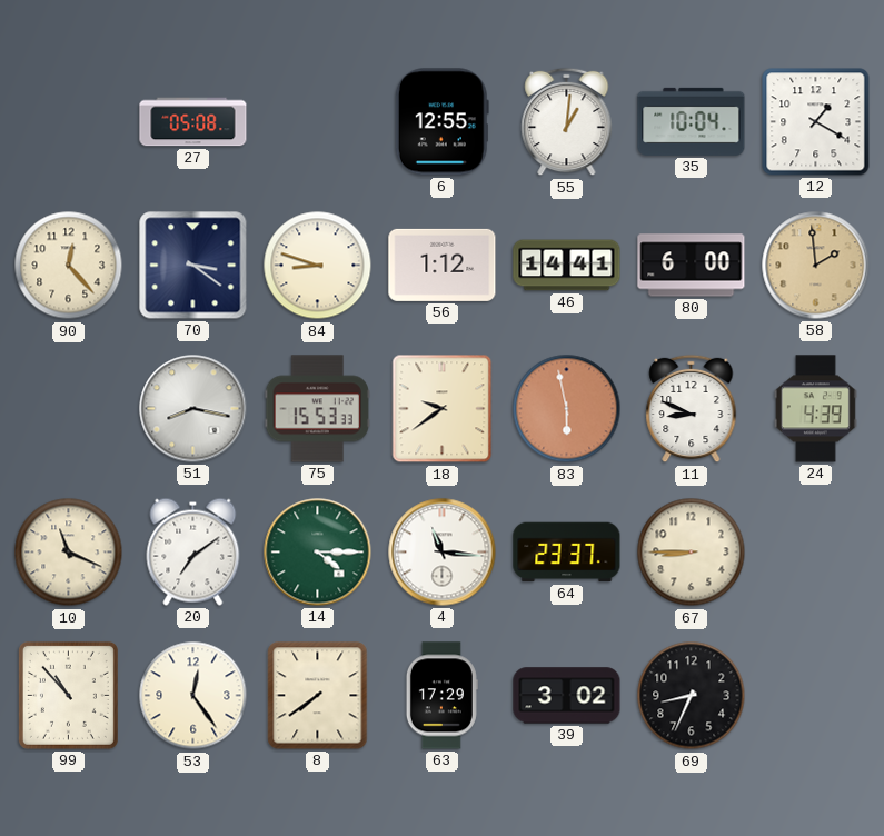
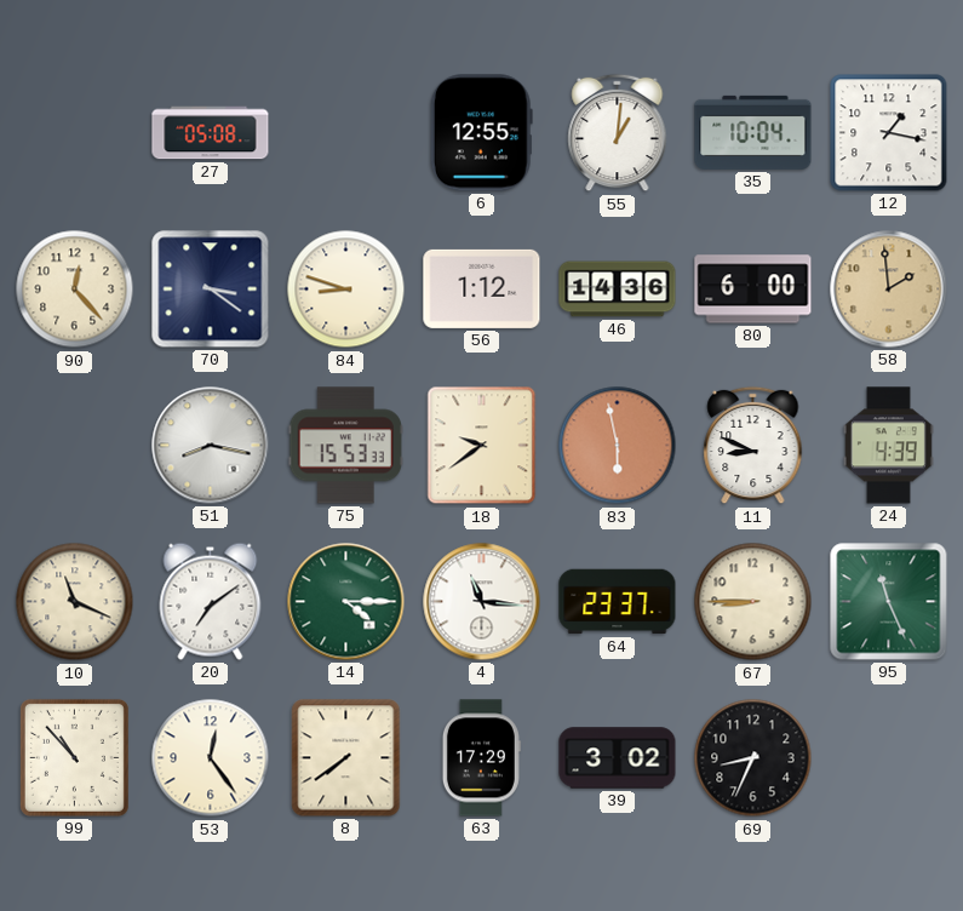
12: 1:20 -> 1:17 (889, 133)
46: 14:41 -> 14:36 (618, 290)
95: none -> 11:26 (889, 602)
